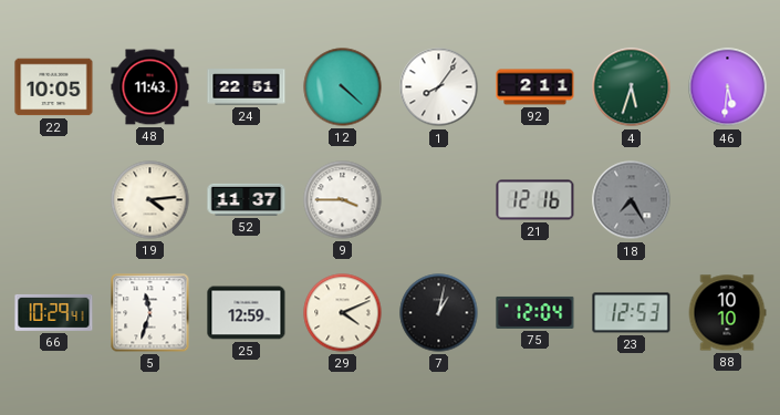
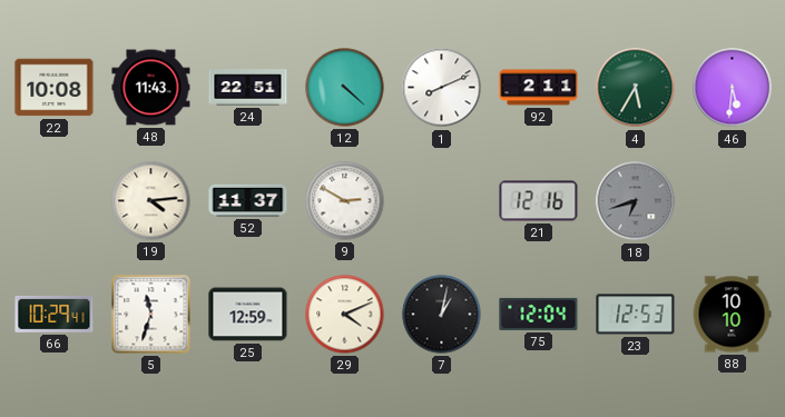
22: 10:05 -> 10:08 (55, 88)
1: 8:06 -> 8:11 (442, 88)
4: 5:33 -> 5:35 (636, 88)
9: 3:45 -> 2:50 (345, 201)
18: 7:25 -> 6:42 (636, 201)
